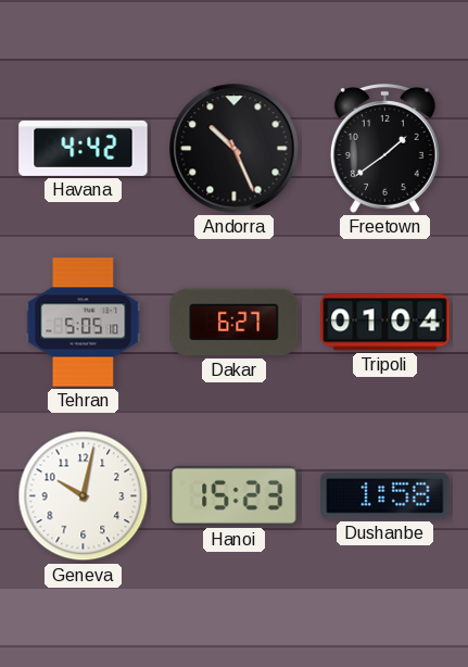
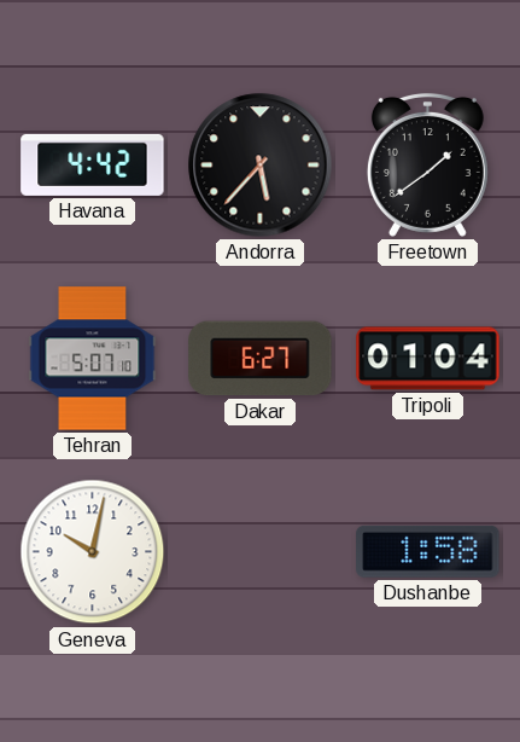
Andorra: 10:26 -> 5:37 (261, 166)
Tehran: 5:05 -> 5:07 (93, 359)
Hanoi: 15:23 -> none (235, 495)
